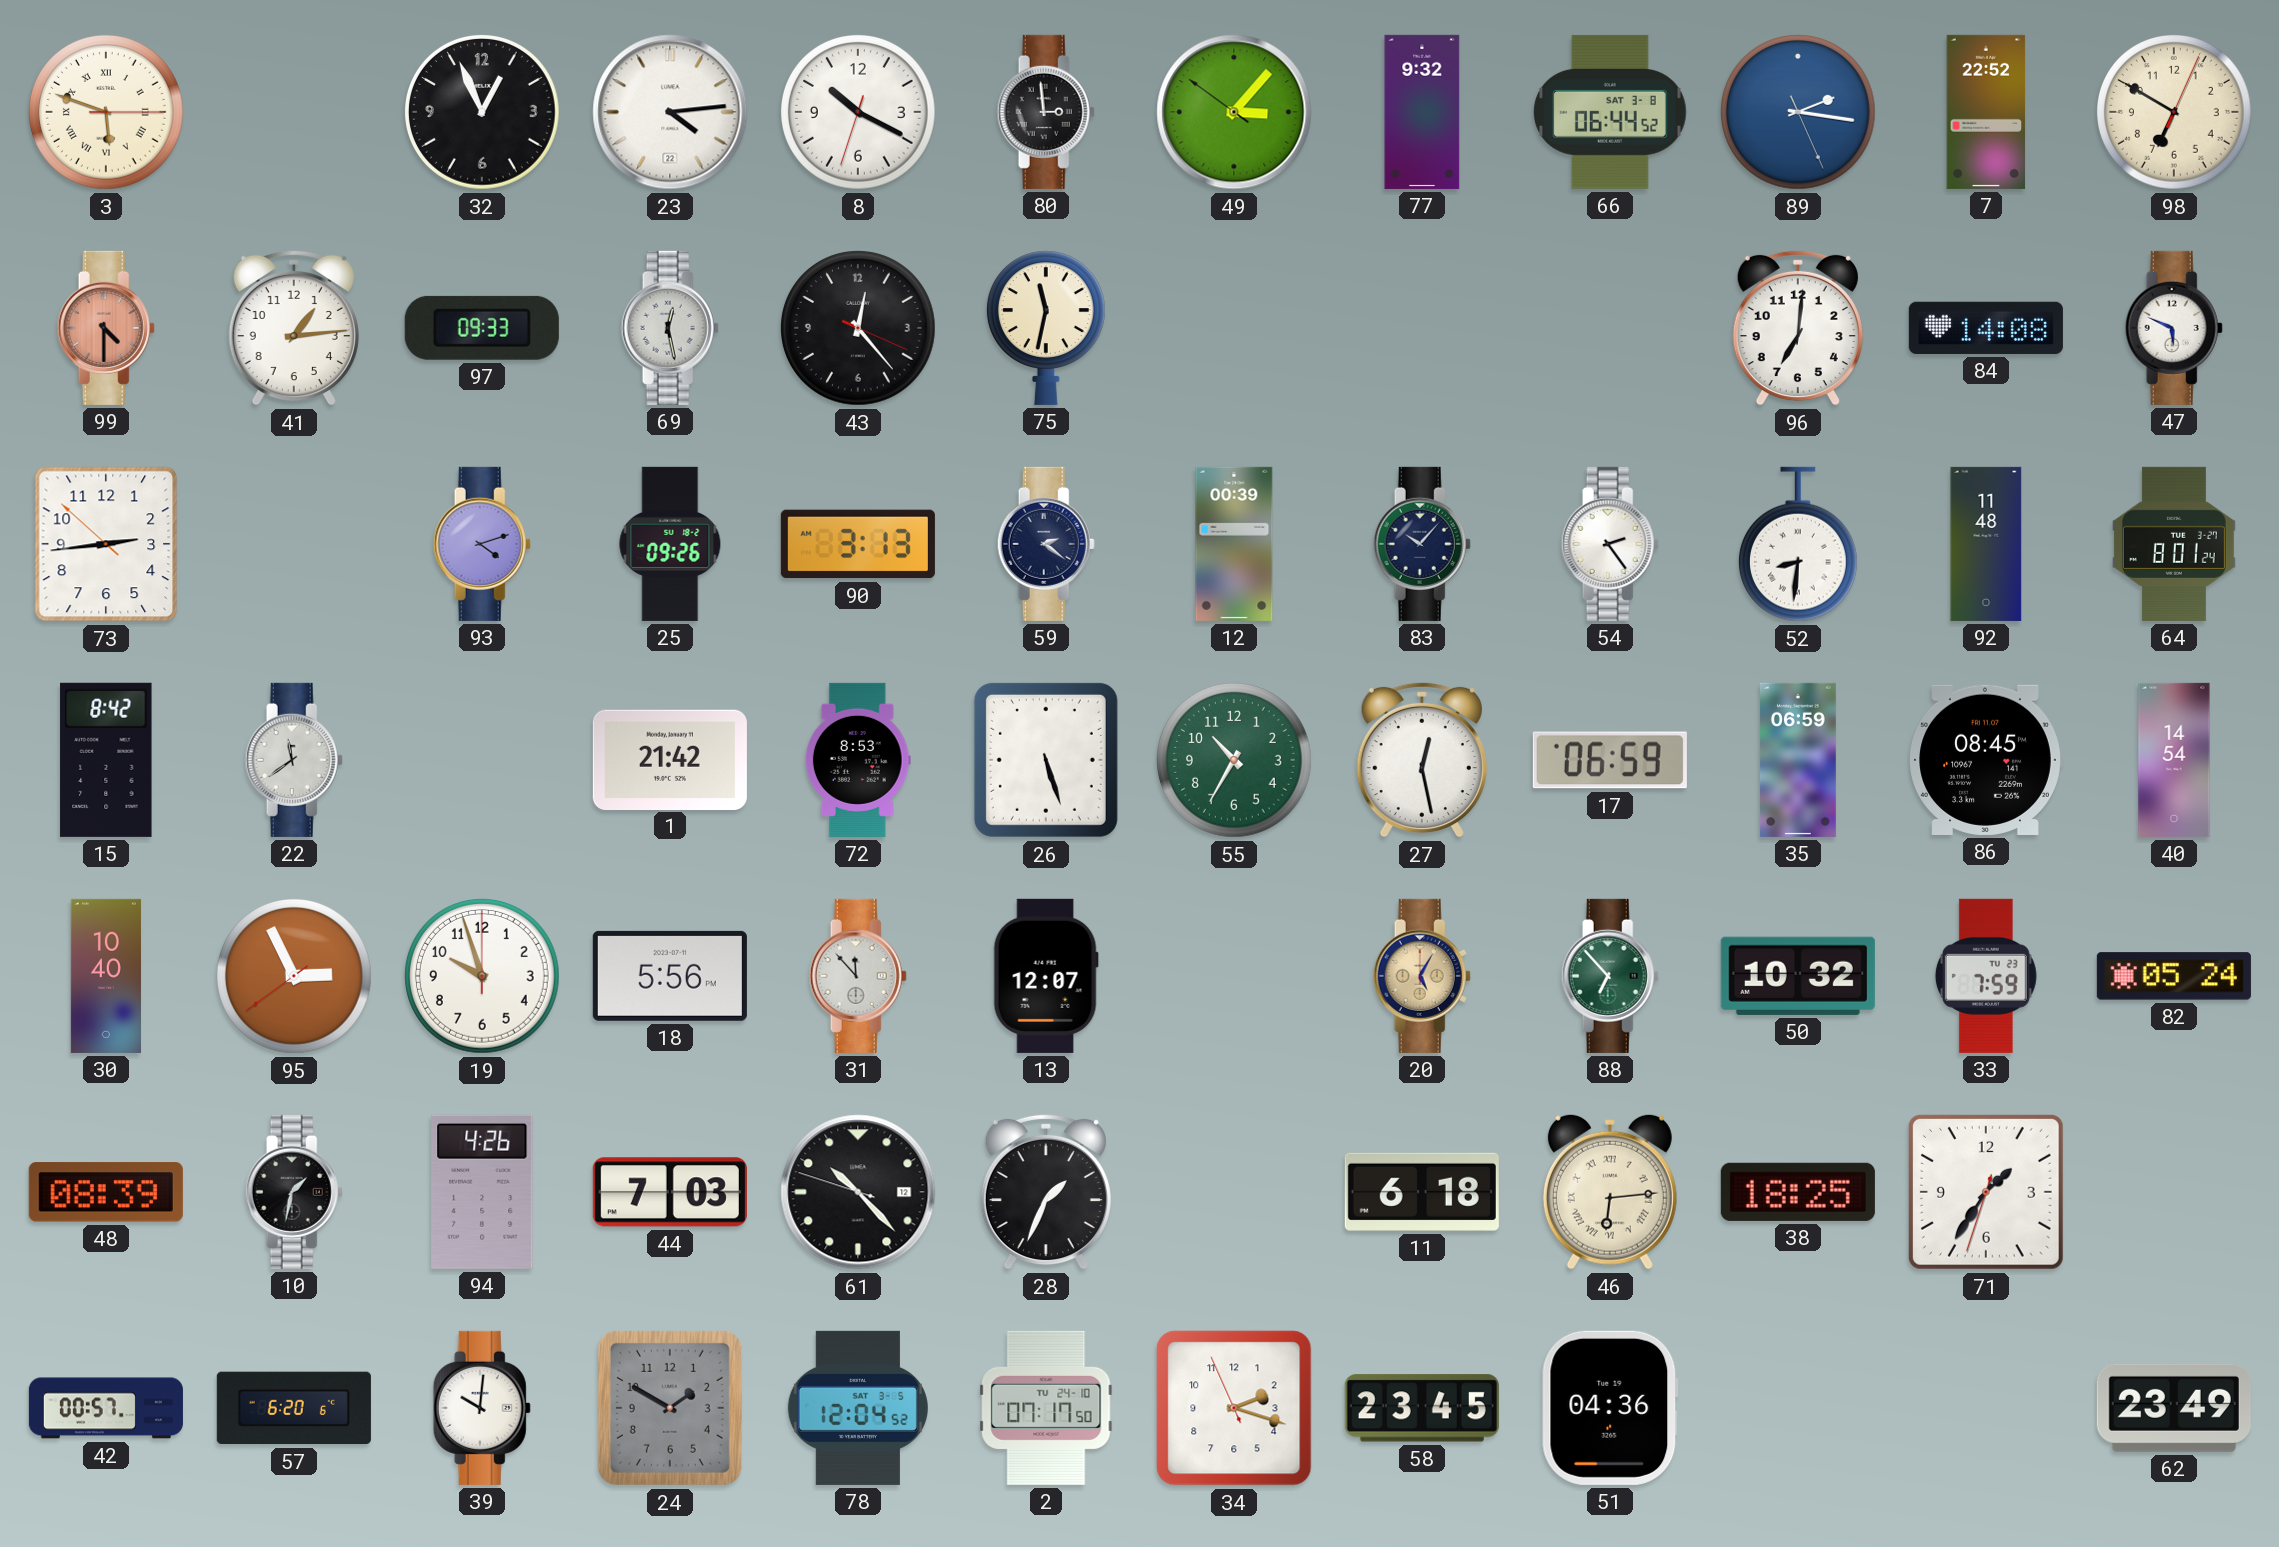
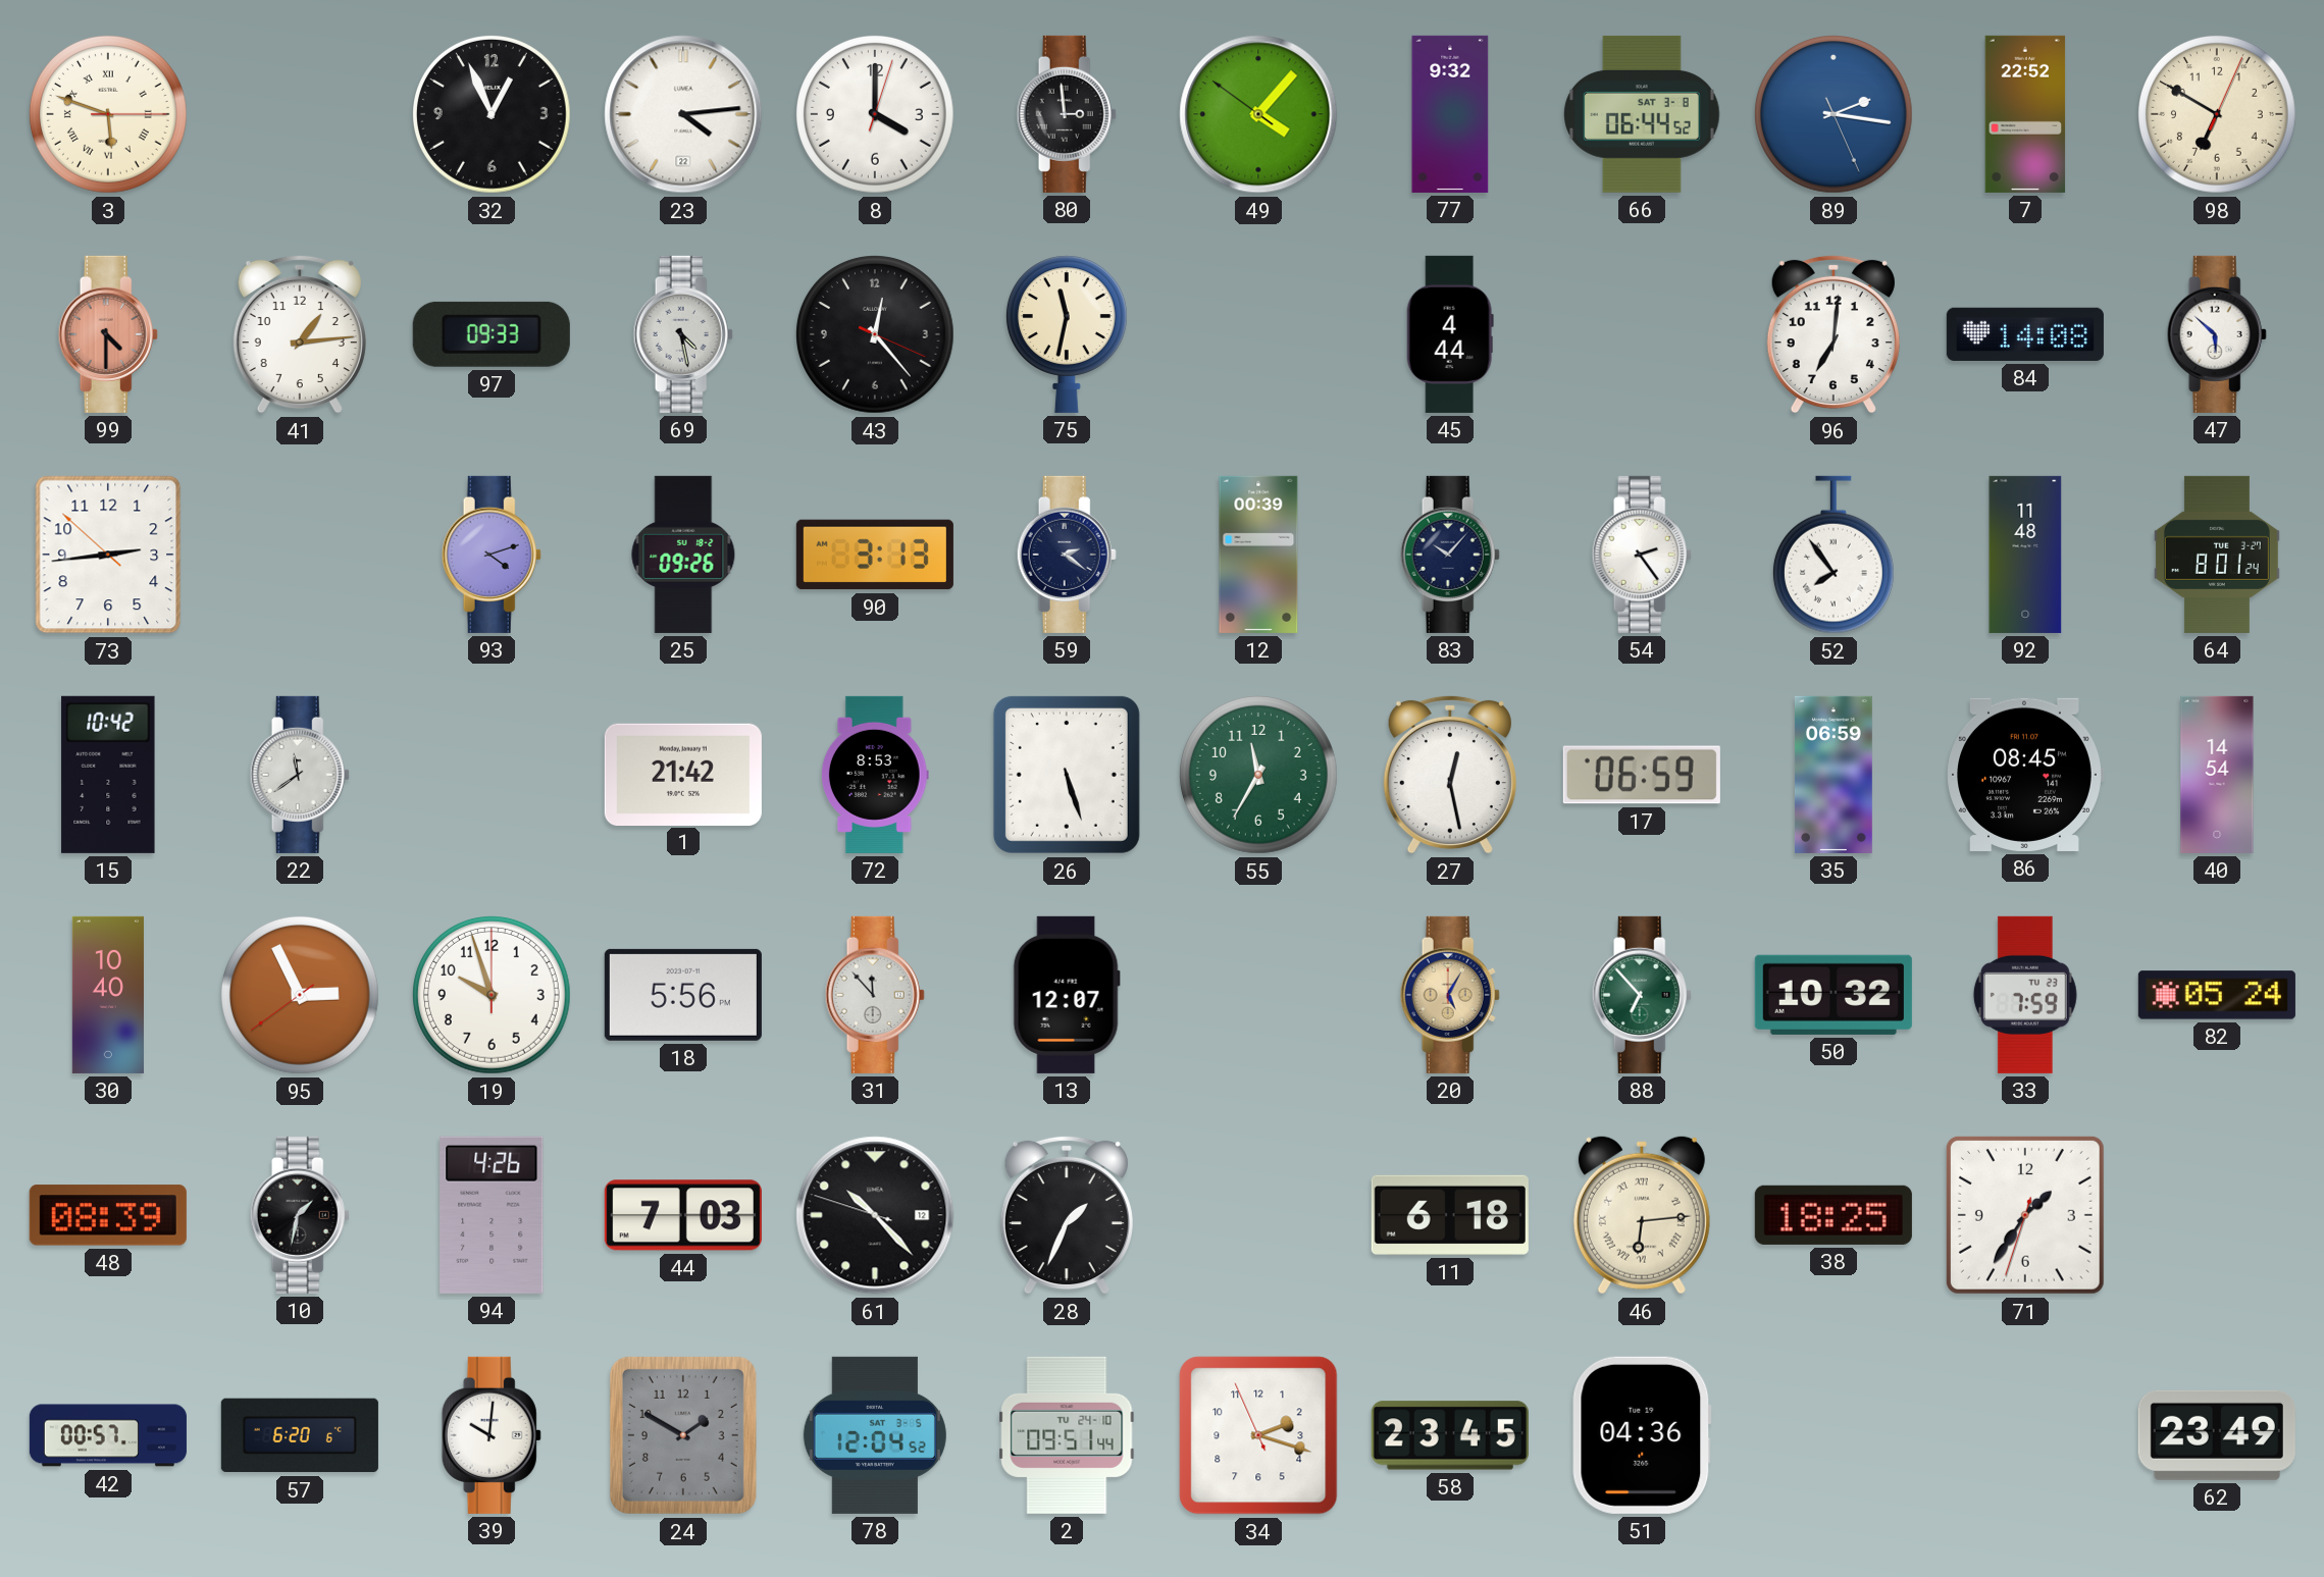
8: 10:19 -> 4:00 (876, 115)
49: 3:06 -> 4:06 (1258, 114)
69: 12:28 -> 4:28 (683, 334)
45: none -> 4:44 (1450, 334)
47: 5:49 -> 5:52 (2217, 334)
52: 8:31 -> 7:54 (1834, 555)
15: 8:42 -> 10:42 (108, 775)
55: 10:35 -> 11:35 (1259, 776)
2: 07:17 -> 09:51 (1067, 1435)
